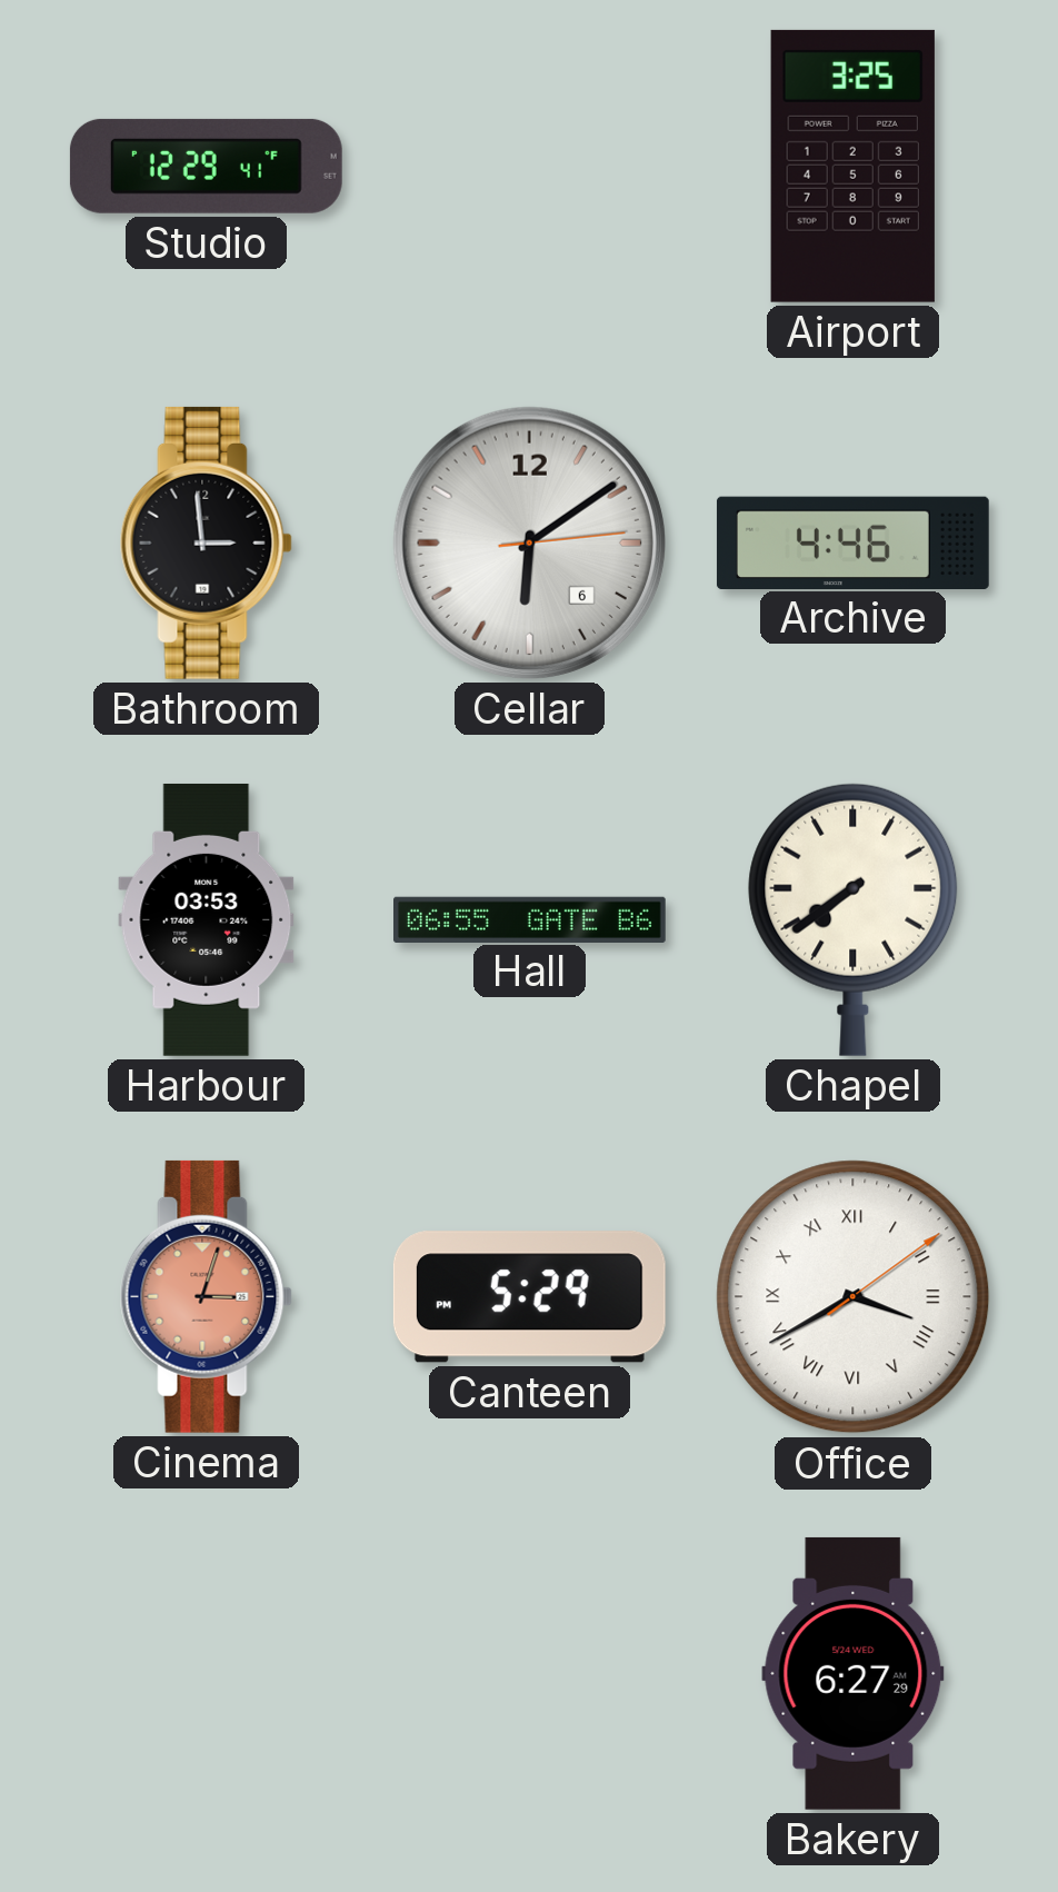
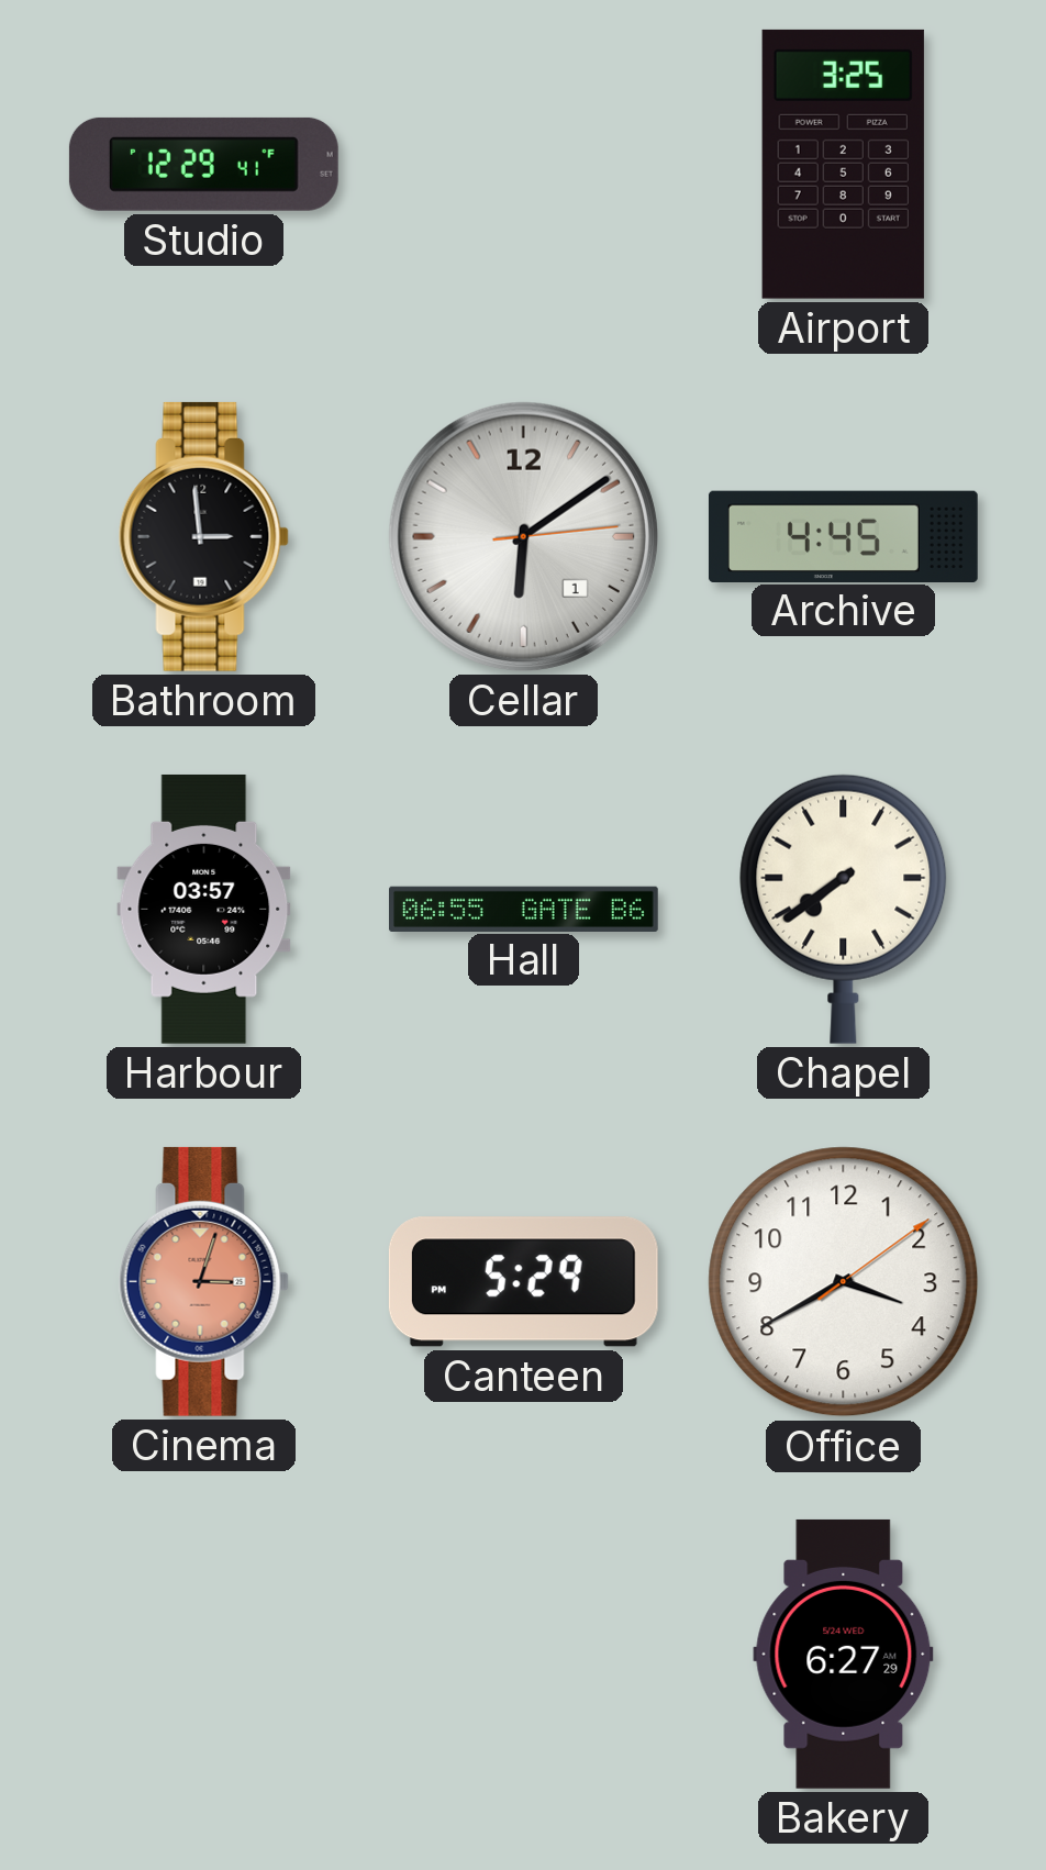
Cellar date: 6 -> 1 (523, 536)
Archive: 4:46 -> 4:45 (843, 536)
Harbour: 03:53 -> 03:57 (204, 909)
Office numerals: Roman -> Arabic (844, 1282)
